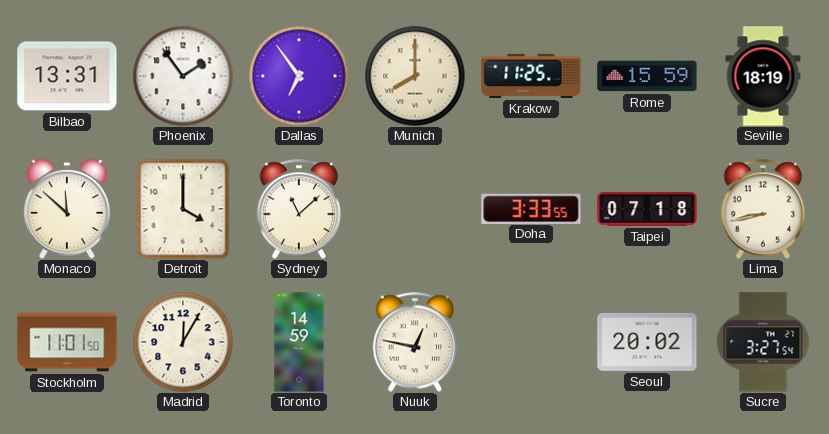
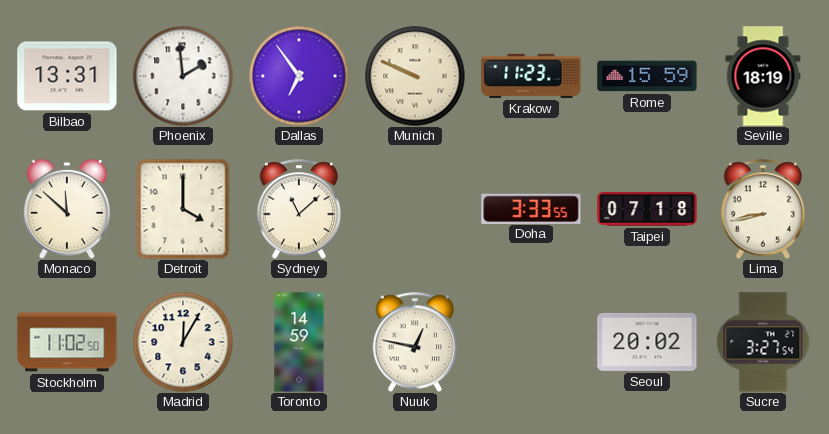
Phoenix: 1:54 -> 1:59 (183, 76)
Munich: 8:00 -> 9:49 (415, 76)
Krakow: 11:25 -> 11:23 (531, 76)
Stockholm: 11:01 -> 11:02 (67, 342)
